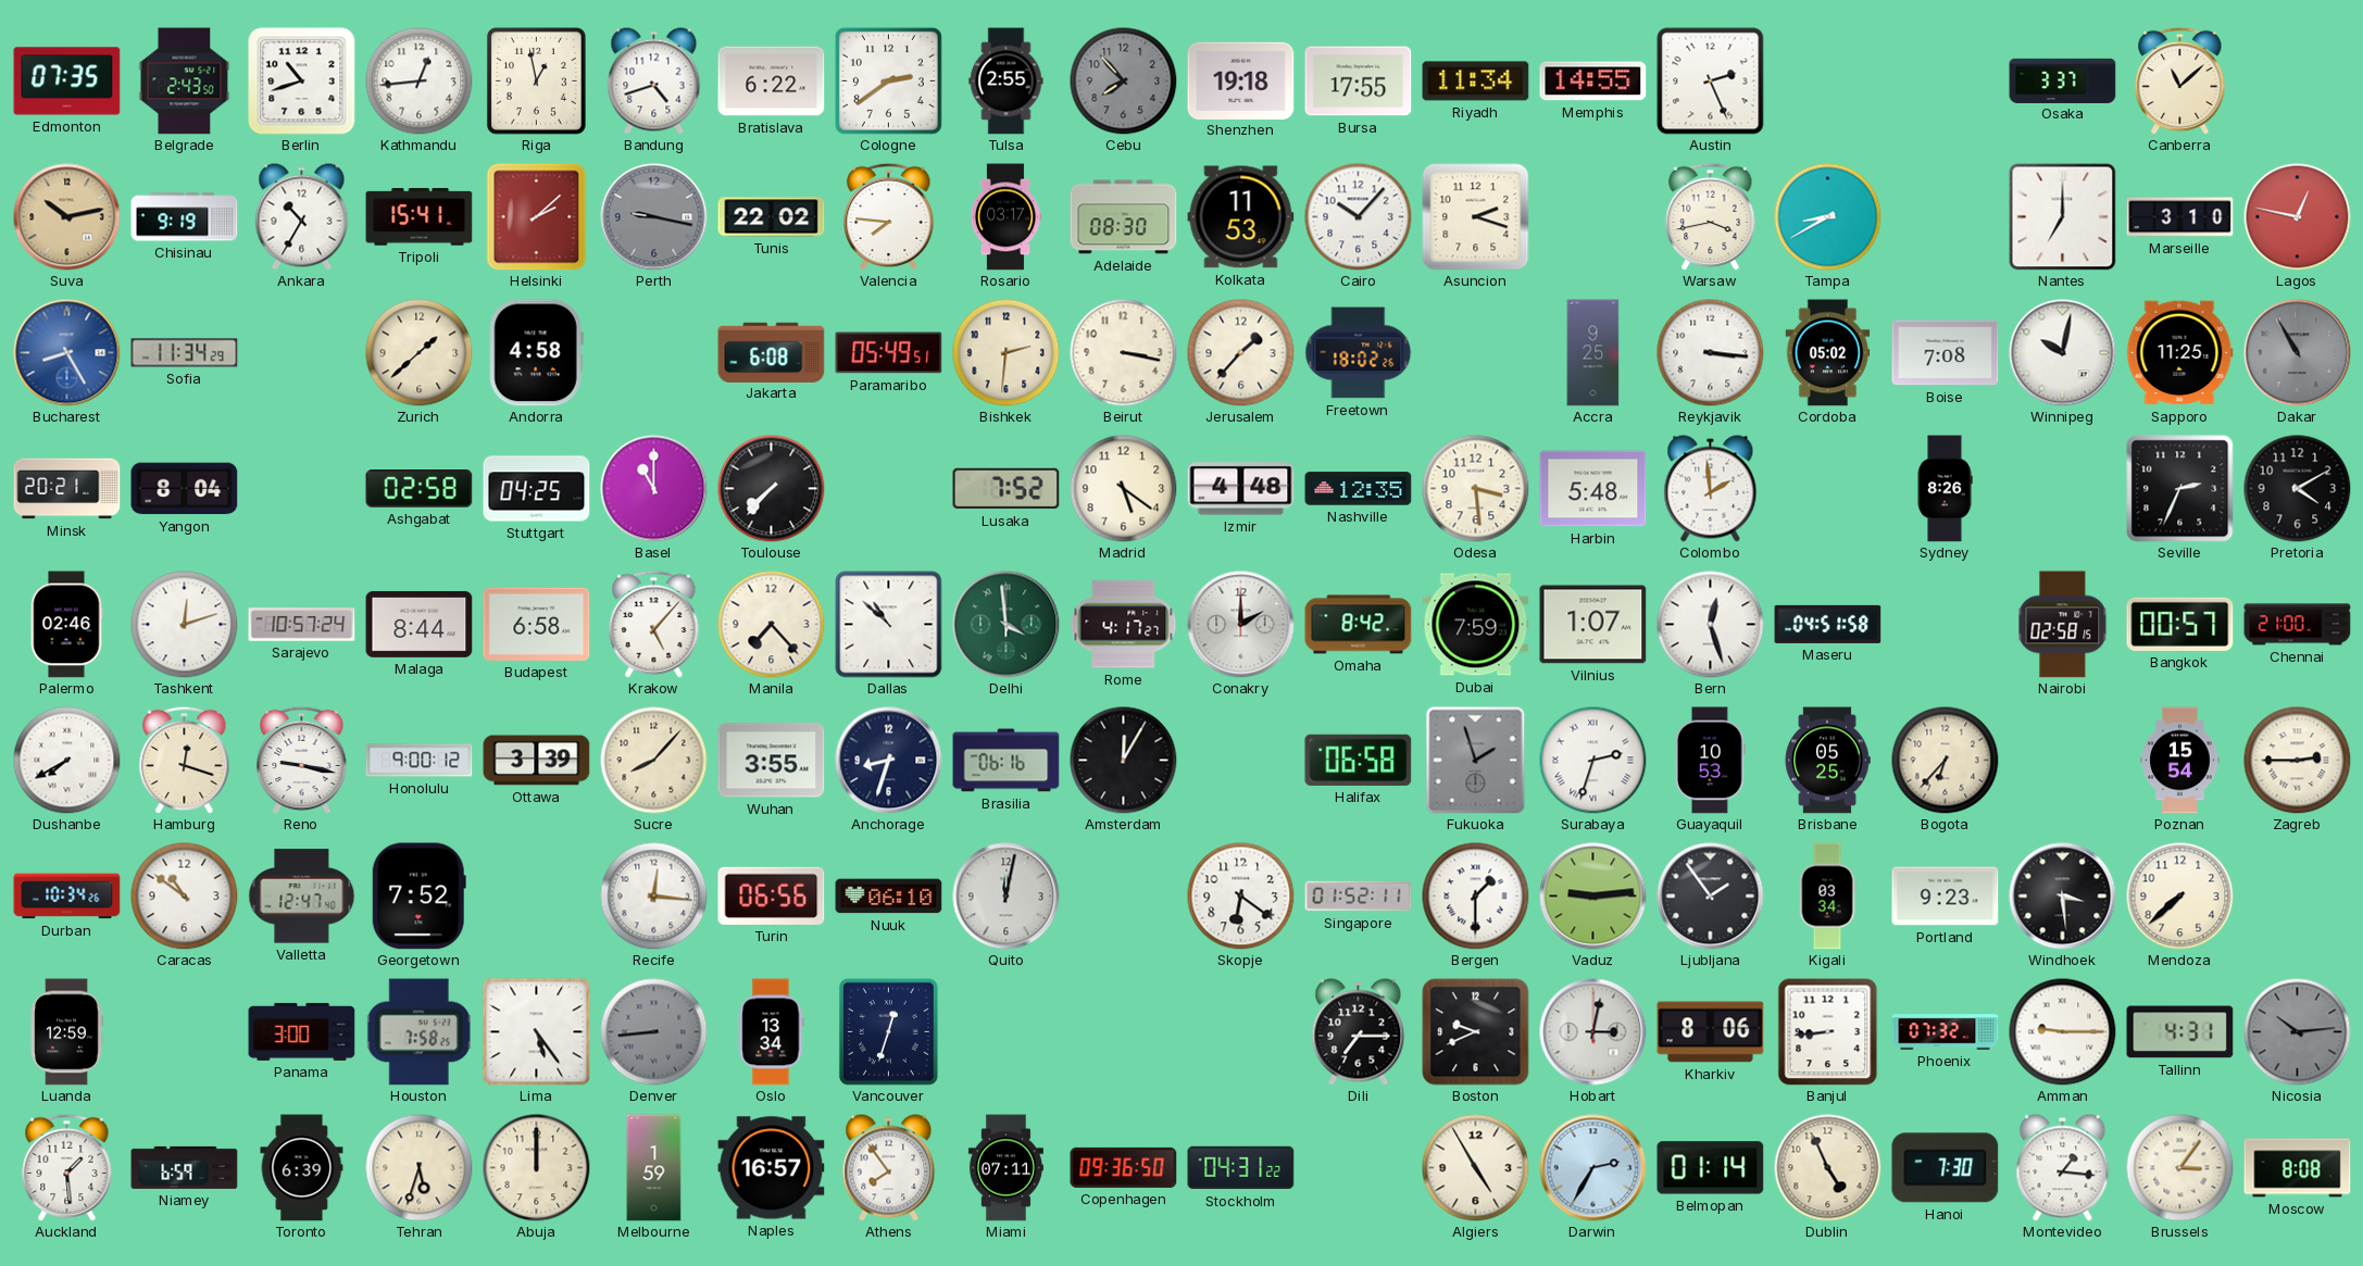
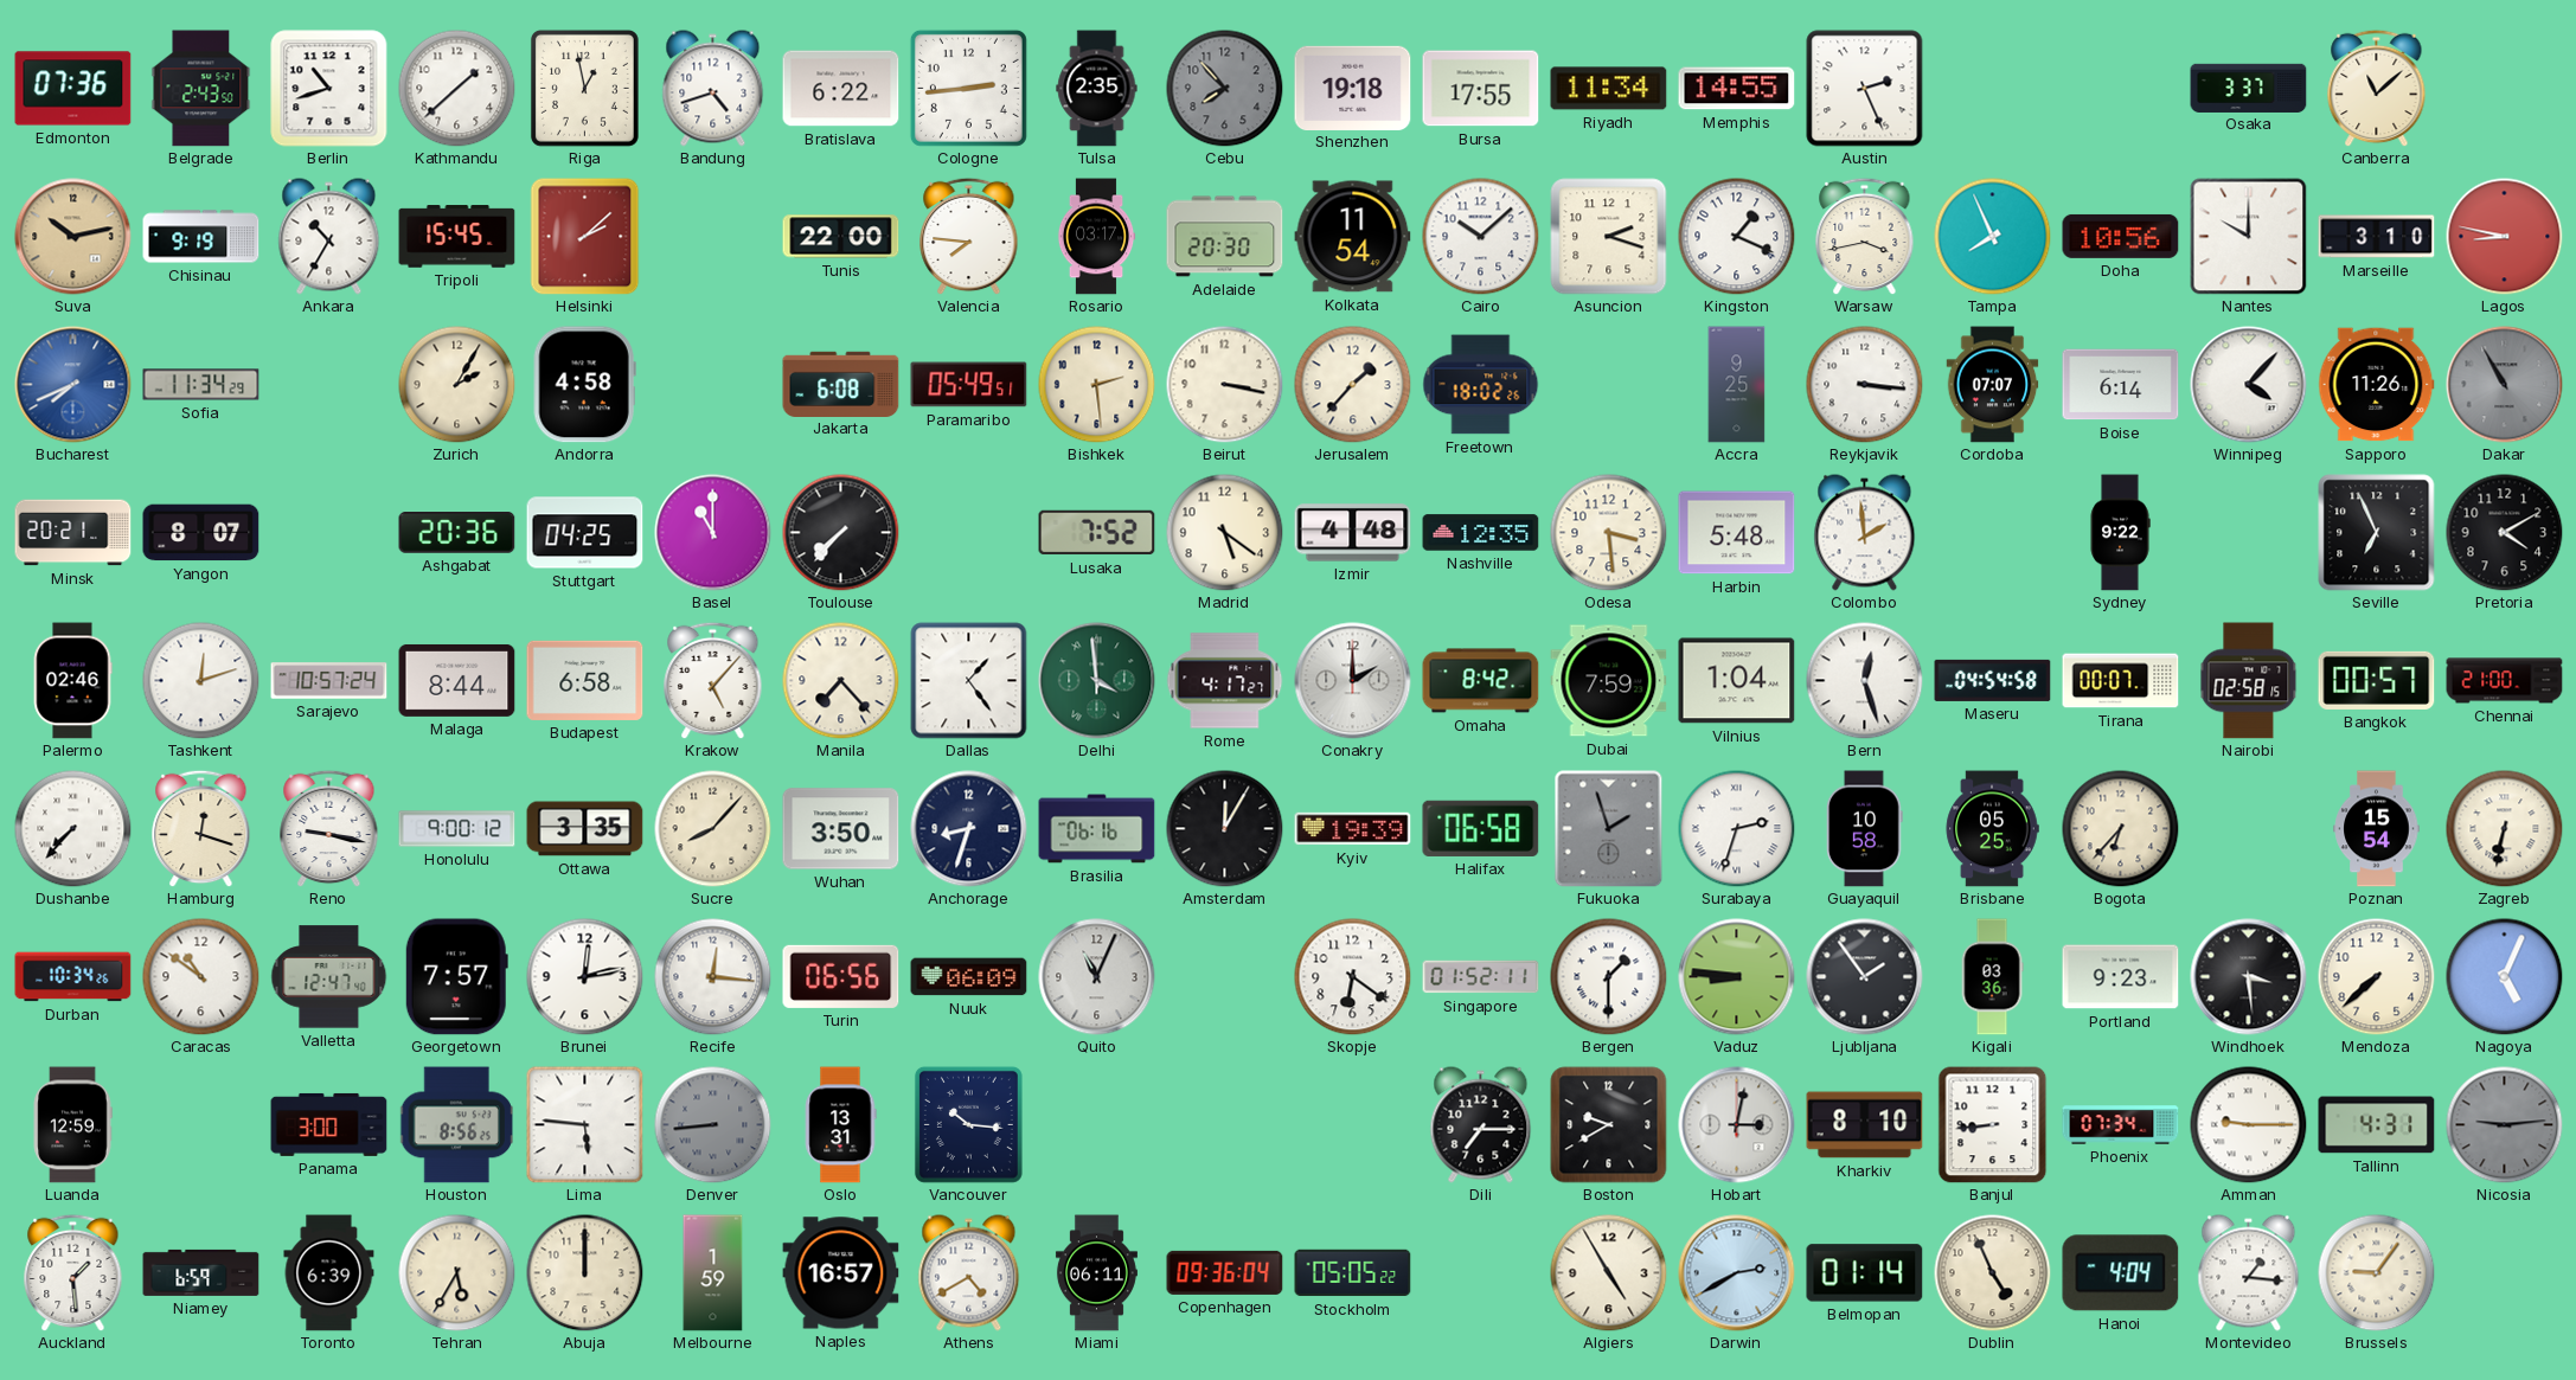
Edmonton: 07:35 -> 07:36 (73, 89)
Kathmandu: 12:44 -> 1:38 (457, 89)
Cologne: 2:39 -> 2:44 (968, 88)
Tulsa: 2:55 -> 2:35 (1097, 89)
Tripoli: 15:41 -> 15:45 (457, 237)
Perth: 9:17 -> none (654, 217)
Tunis: 22:02 -> 22:00 (841, 237)
Adelaide: 08:30 -> 20:30 (1225, 237)
Kolkata: 11:53 -> 11:54 (1353, 237)
Cairo: 10:07 -> 10:08 (1481, 237)
Kingston: none -> 1:19 (1737, 237)
Tampa: 8:40 -> 7:56 (1993, 237)
Doha: none -> 10:56 (2121, 236)
Nantes: 7:00 -> 10:00 (2249, 237)
Lagos: 12:47 -> 8:47 (2505, 237)
Bucharest: 8:25 -> 7:41 (73, 385)
Zurich: 1:38 -> 2:05 (457, 385)
Bishkek: 2:31 -> 2:29 (1097, 385)
Cordoba: 05:02 -> 07:07 (1993, 385)
Boise: 7:08 -> 6:14 (2121, 385)
Winnipeg: 10:02 -> 4:07 (2249, 385)
Sapporo: 11:25 -> 11:26 (2377, 385)
Yangon: 8:04 -> 8:07 (201, 533)
Ashgabat: 02:58 -> 20:36 (457, 533)
Sydney: 8:26 -> 9:22 (2120, 533)
Seville: 2:34 -> 6:56 (2377, 533)
Dallas: 10:52 -> 1:24 (969, 681)
Vilnius: 1:07 -> 1:04 (1737, 681)
Maseru: 04:51 -> 04:54 (1993, 680)
Tirana: none -> 00:07 (2121, 681)
Dushanbe: 7:40 -> 7:37 (73, 829)
Ottawa: 3:39 -> 3:35 (585, 829)
Wuhan: 3:55 -> 3:50 (841, 829)
Kyiv: none -> 19:39 (1353, 829)
Guayaquil: 10:53 -> 10:58 (1865, 829)
Zagreb: 2:45 -> 6:32 (2505, 829)
Georgetown: 7:52 -> 7:57 (456, 977)
Brunei: none -> 12:13 (585, 977)
Nuuk: 06:10 -> 06:09 (969, 977)
Quito: 12:02 -> 11:04 (1097, 977)
Vaduz: 9:14 -> 8:46 (1737, 977)
Kigali: 03:34 -> 03:36 (1992, 977)
Nagoya: none -> 5:04 (2505, 977)
Houston: 7:58 -> 8:56 (457, 1125)
Lima: 5:24 -> 5:46 (585, 1125)
Oslo: 13:34 -> 13:31 (840, 1125)
Vancouver: 12:33 -> 10:16 (968, 1124)
Boston: 9:41 -> 9:40 (1609, 1125)
Kharkiv: 8:06 -> 8:10 (1865, 1125)
Phoenix: 07:32 -> 07:34 (2121, 1125)
Nicosia: 10:14 -> 9:14 (2505, 1125)
Tehran: 5:33 -> 5:35 (457, 1273)
Athens: 7:54 -> 4:40 (969, 1273)
Miami: 07:11 -> 06:11 (1096, 1273)
Copenhagen: 09:36:50 -> 09:36:04 (1225, 1272)
Stockholm: 04:31 -> 05:05 (1353, 1273)
Darwin: 2:35 -> 2:40 (1737, 1273)
Hanoi: 7:30 -> 4:04 (2121, 1273)
Brussels: 3:06 -> 9:06 (2377, 1273)
Moscow: 8:08 -> none (2298, 1168)
